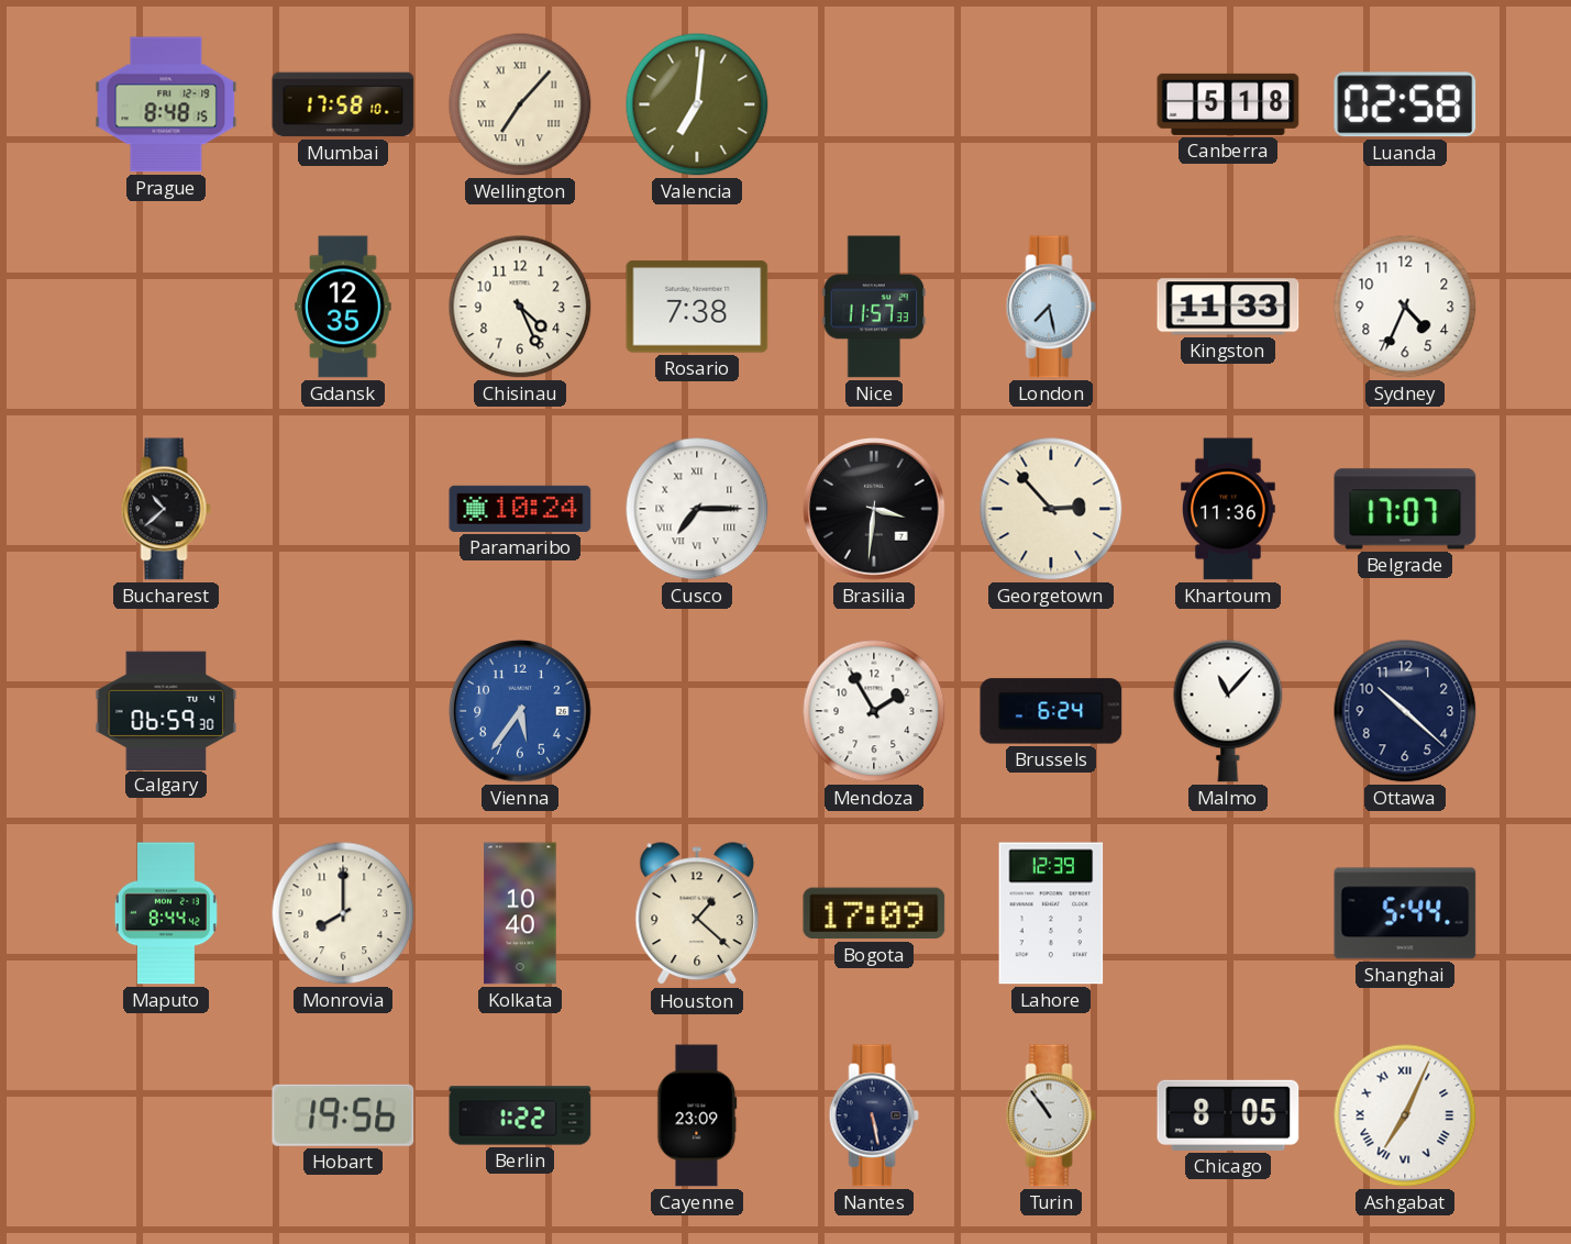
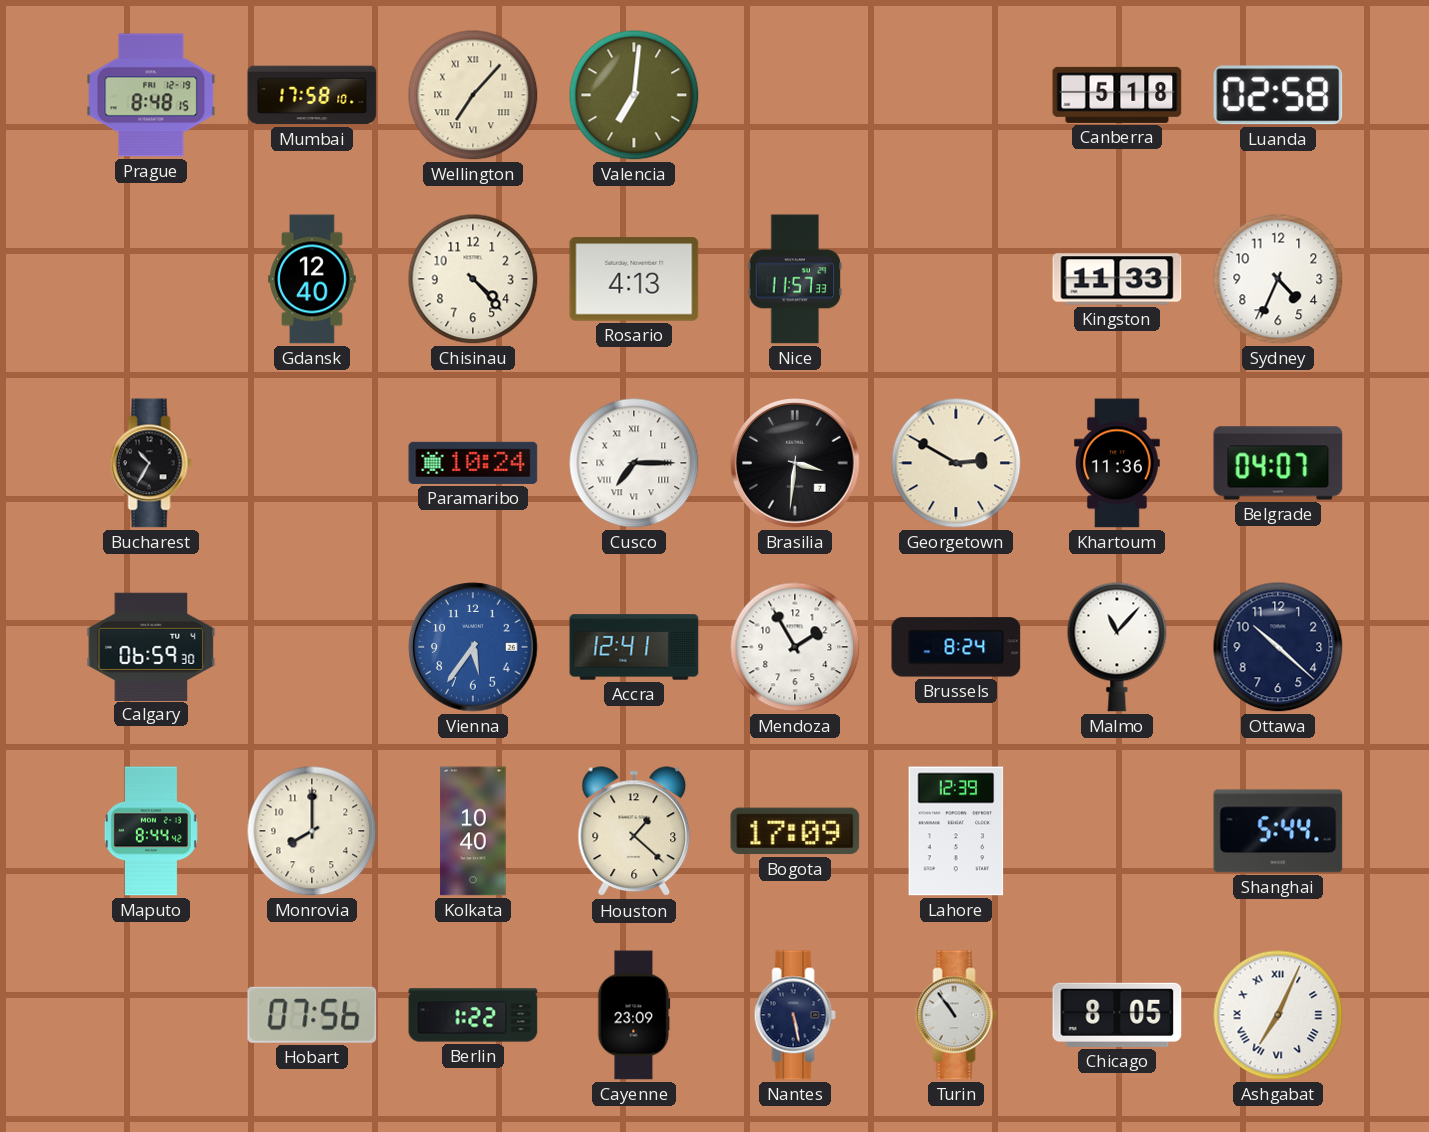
Gdansk: 12:35 -> 12:40 (312, 279)
Chisinau: 4:26 -> 4:23 (473, 279)
Rosario: 7:38 -> 4:13 (634, 279)
London: 7:28 -> none (1051, 307)
Bucharest: 10:38 -> 10:35 (151, 463)
Georgetown: 2:53 -> 2:50 (956, 463)
Belgrade: 17:07 -> 04:07 (1278, 463)
Accra: none -> 12:41 (634, 647)
Brussels: 6:24 -> 8:24 (956, 647)
Hobart: 19:56 -> 07:56 (312, 1015)
